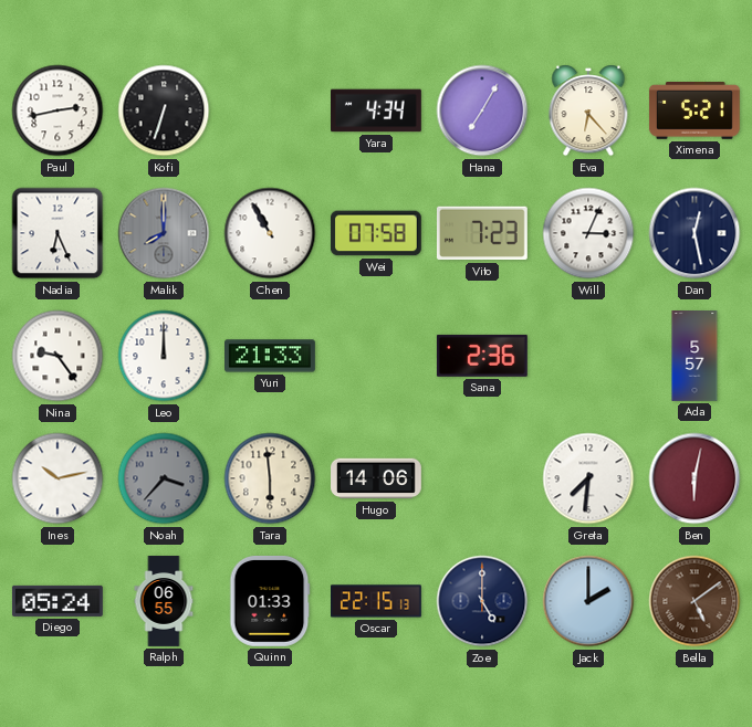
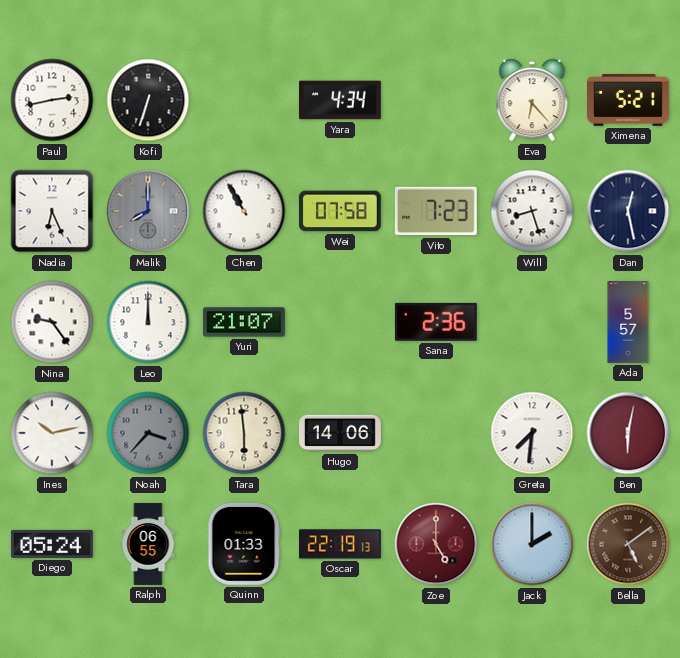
Hana: 7:05 -> none (482, 110)
Will: 3:04 -> 8:27 (532, 211)
Yuri: 21:33 -> 21:07 (245, 322)
Oscar: 22:15 -> 22:19 (341, 544)
Zoe dial: navy -> burgundy (436, 544)
